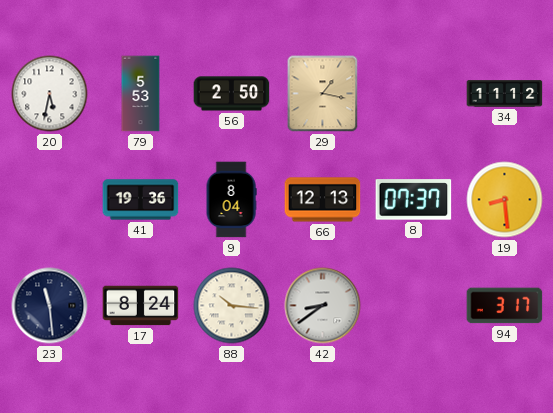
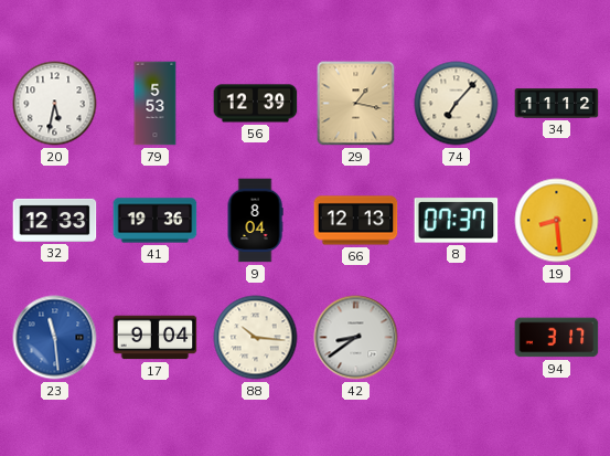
56: 2:50 -> 12:39 (256, 104)
74: none -> 7:07 (457, 104)
32: none -> 12:33 (55, 220)
23 dial: navy -> blue (55, 338)
17: 8:24 -> 9:04 (156, 338)
